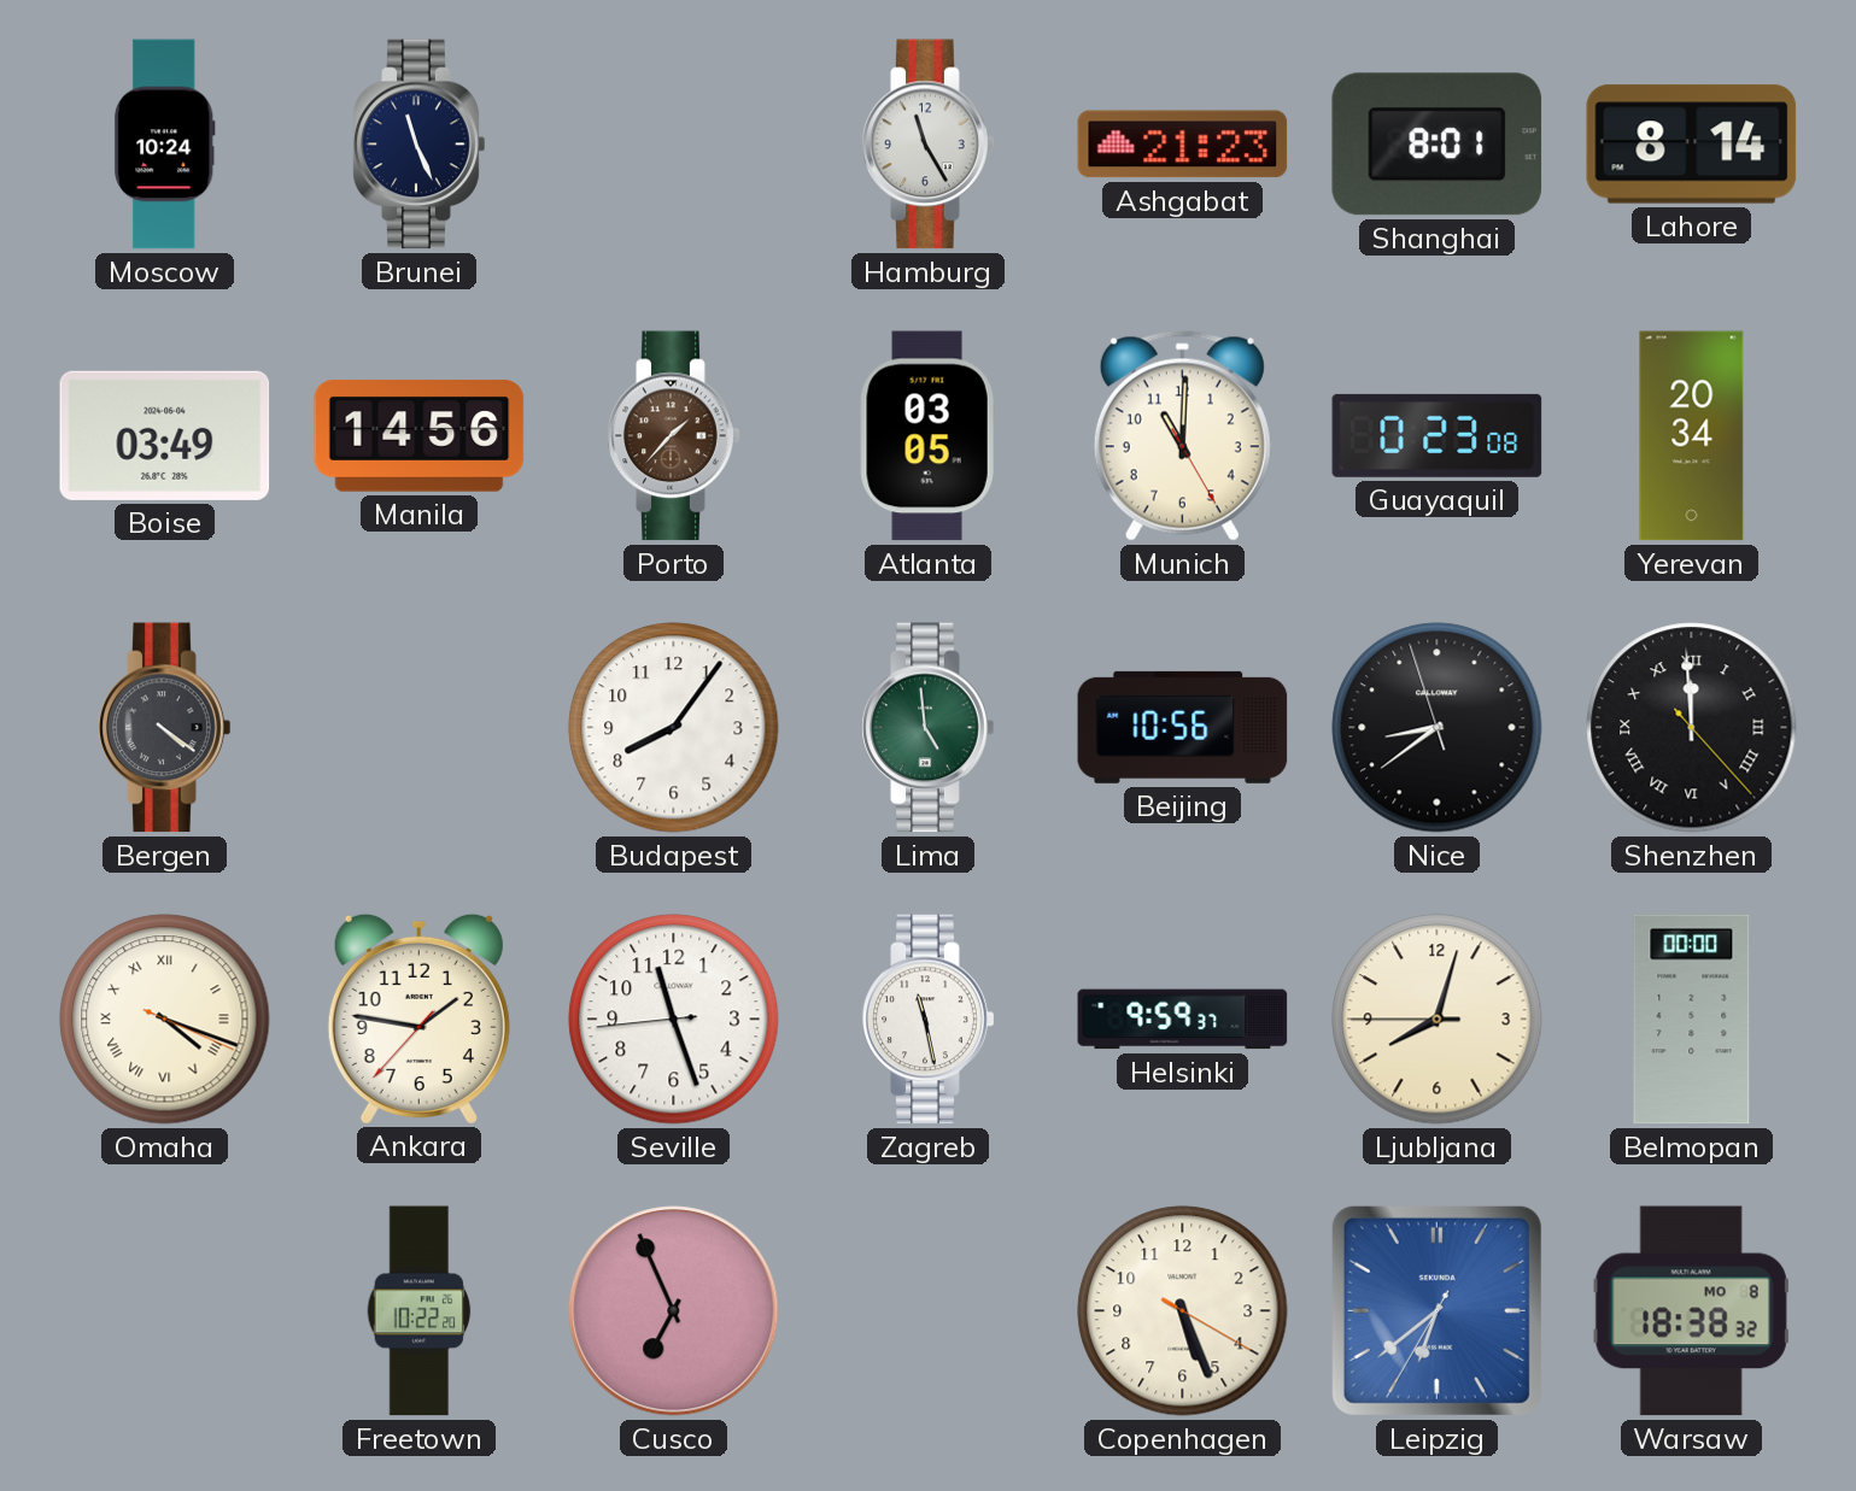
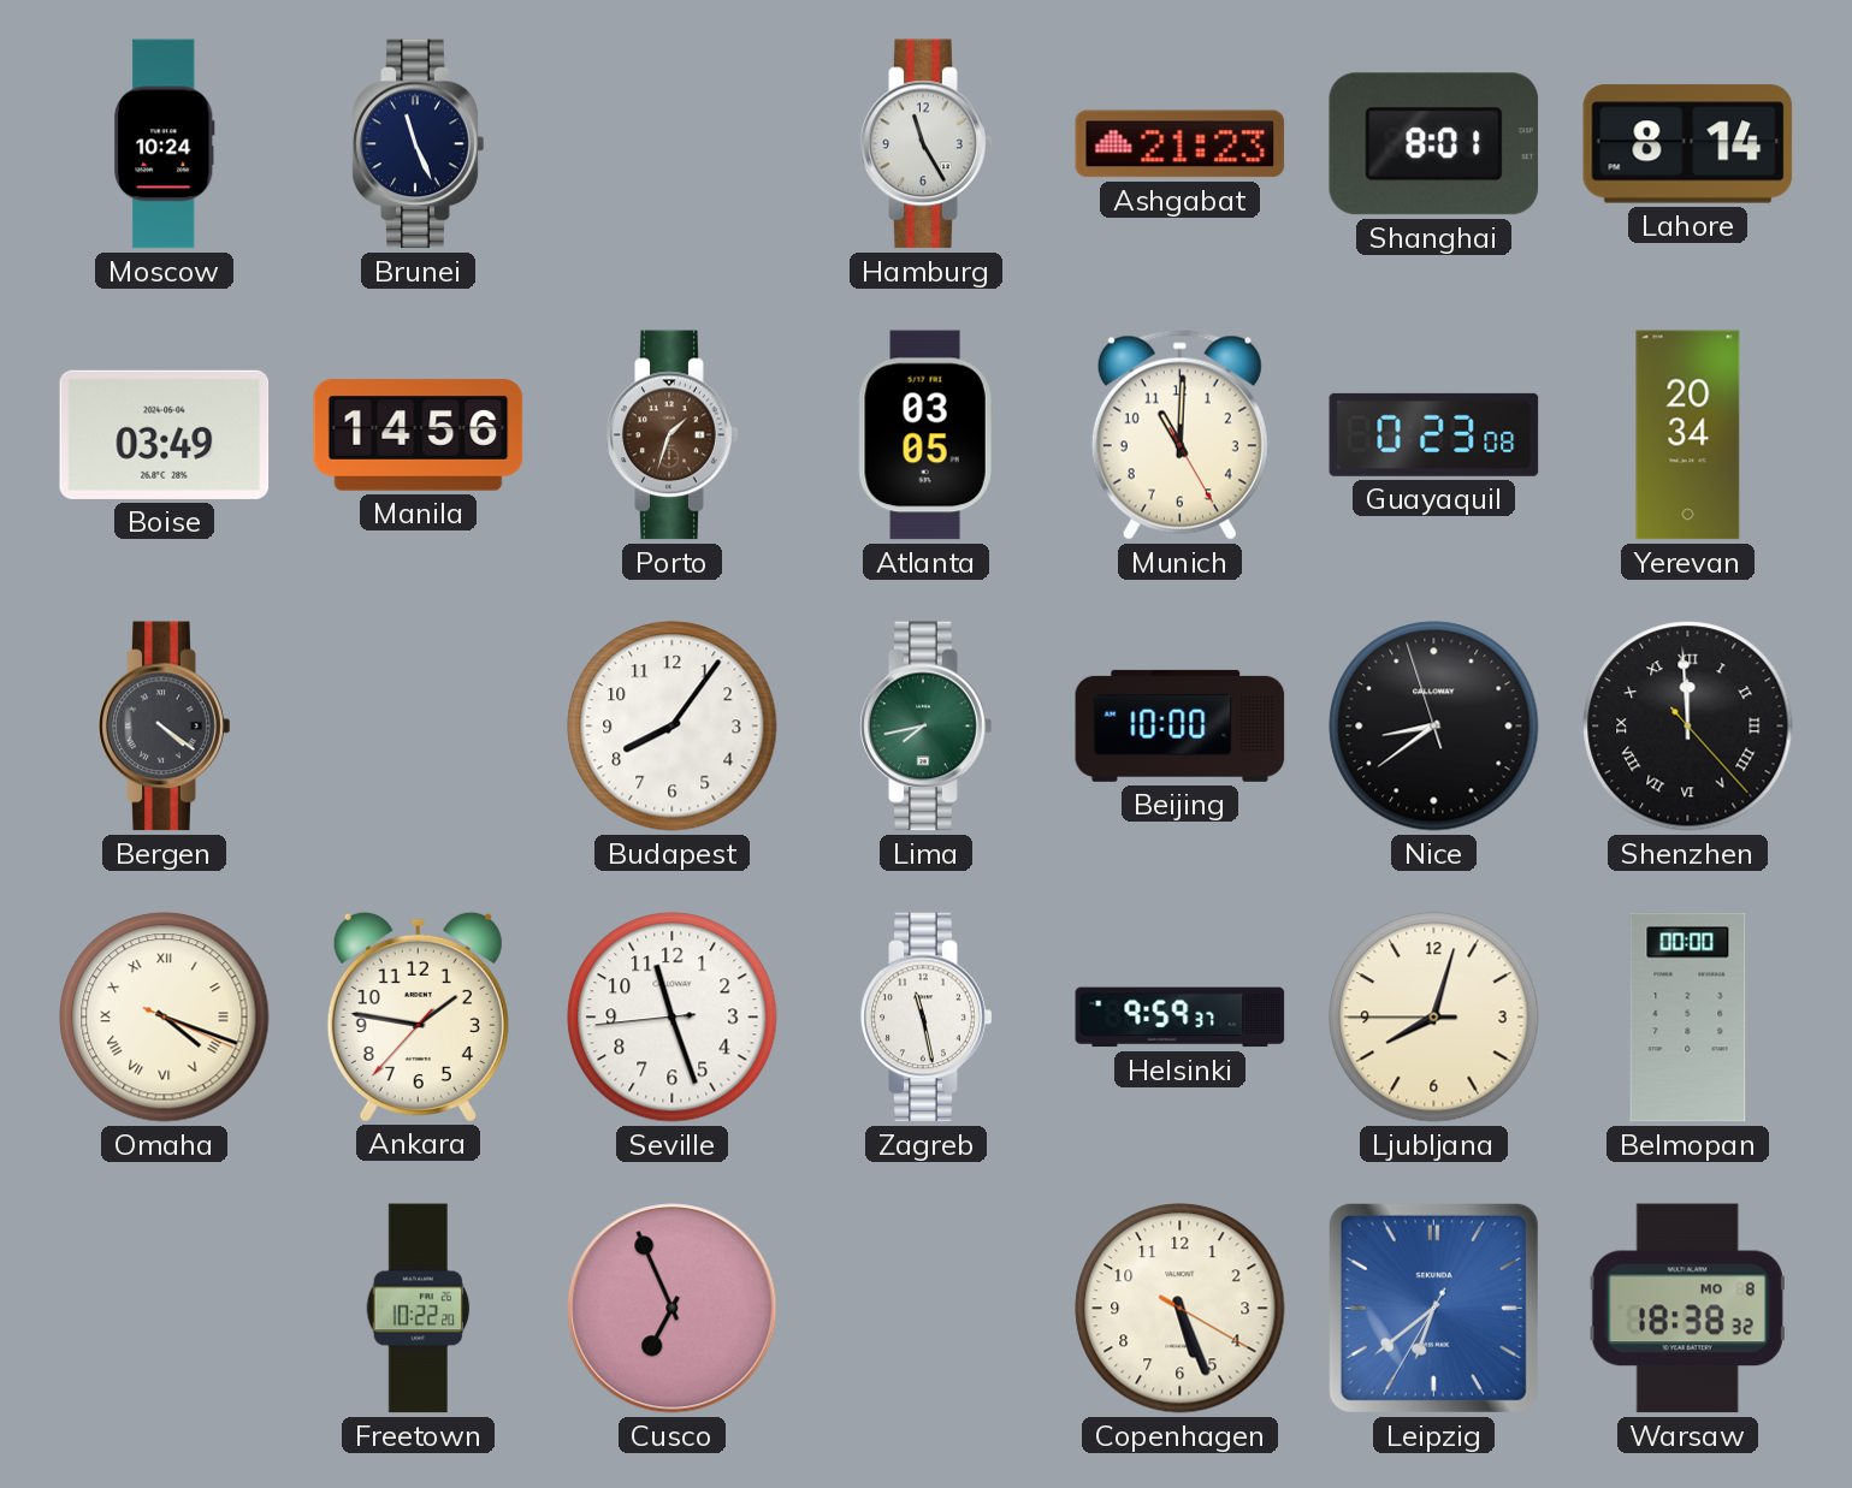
Porto: 1:37 -> 1:33 (673, 435)
Lima: 4:59 -> 7:43 (927, 727)
Beijing: 10:56 -> 10:00 (1181, 725)
